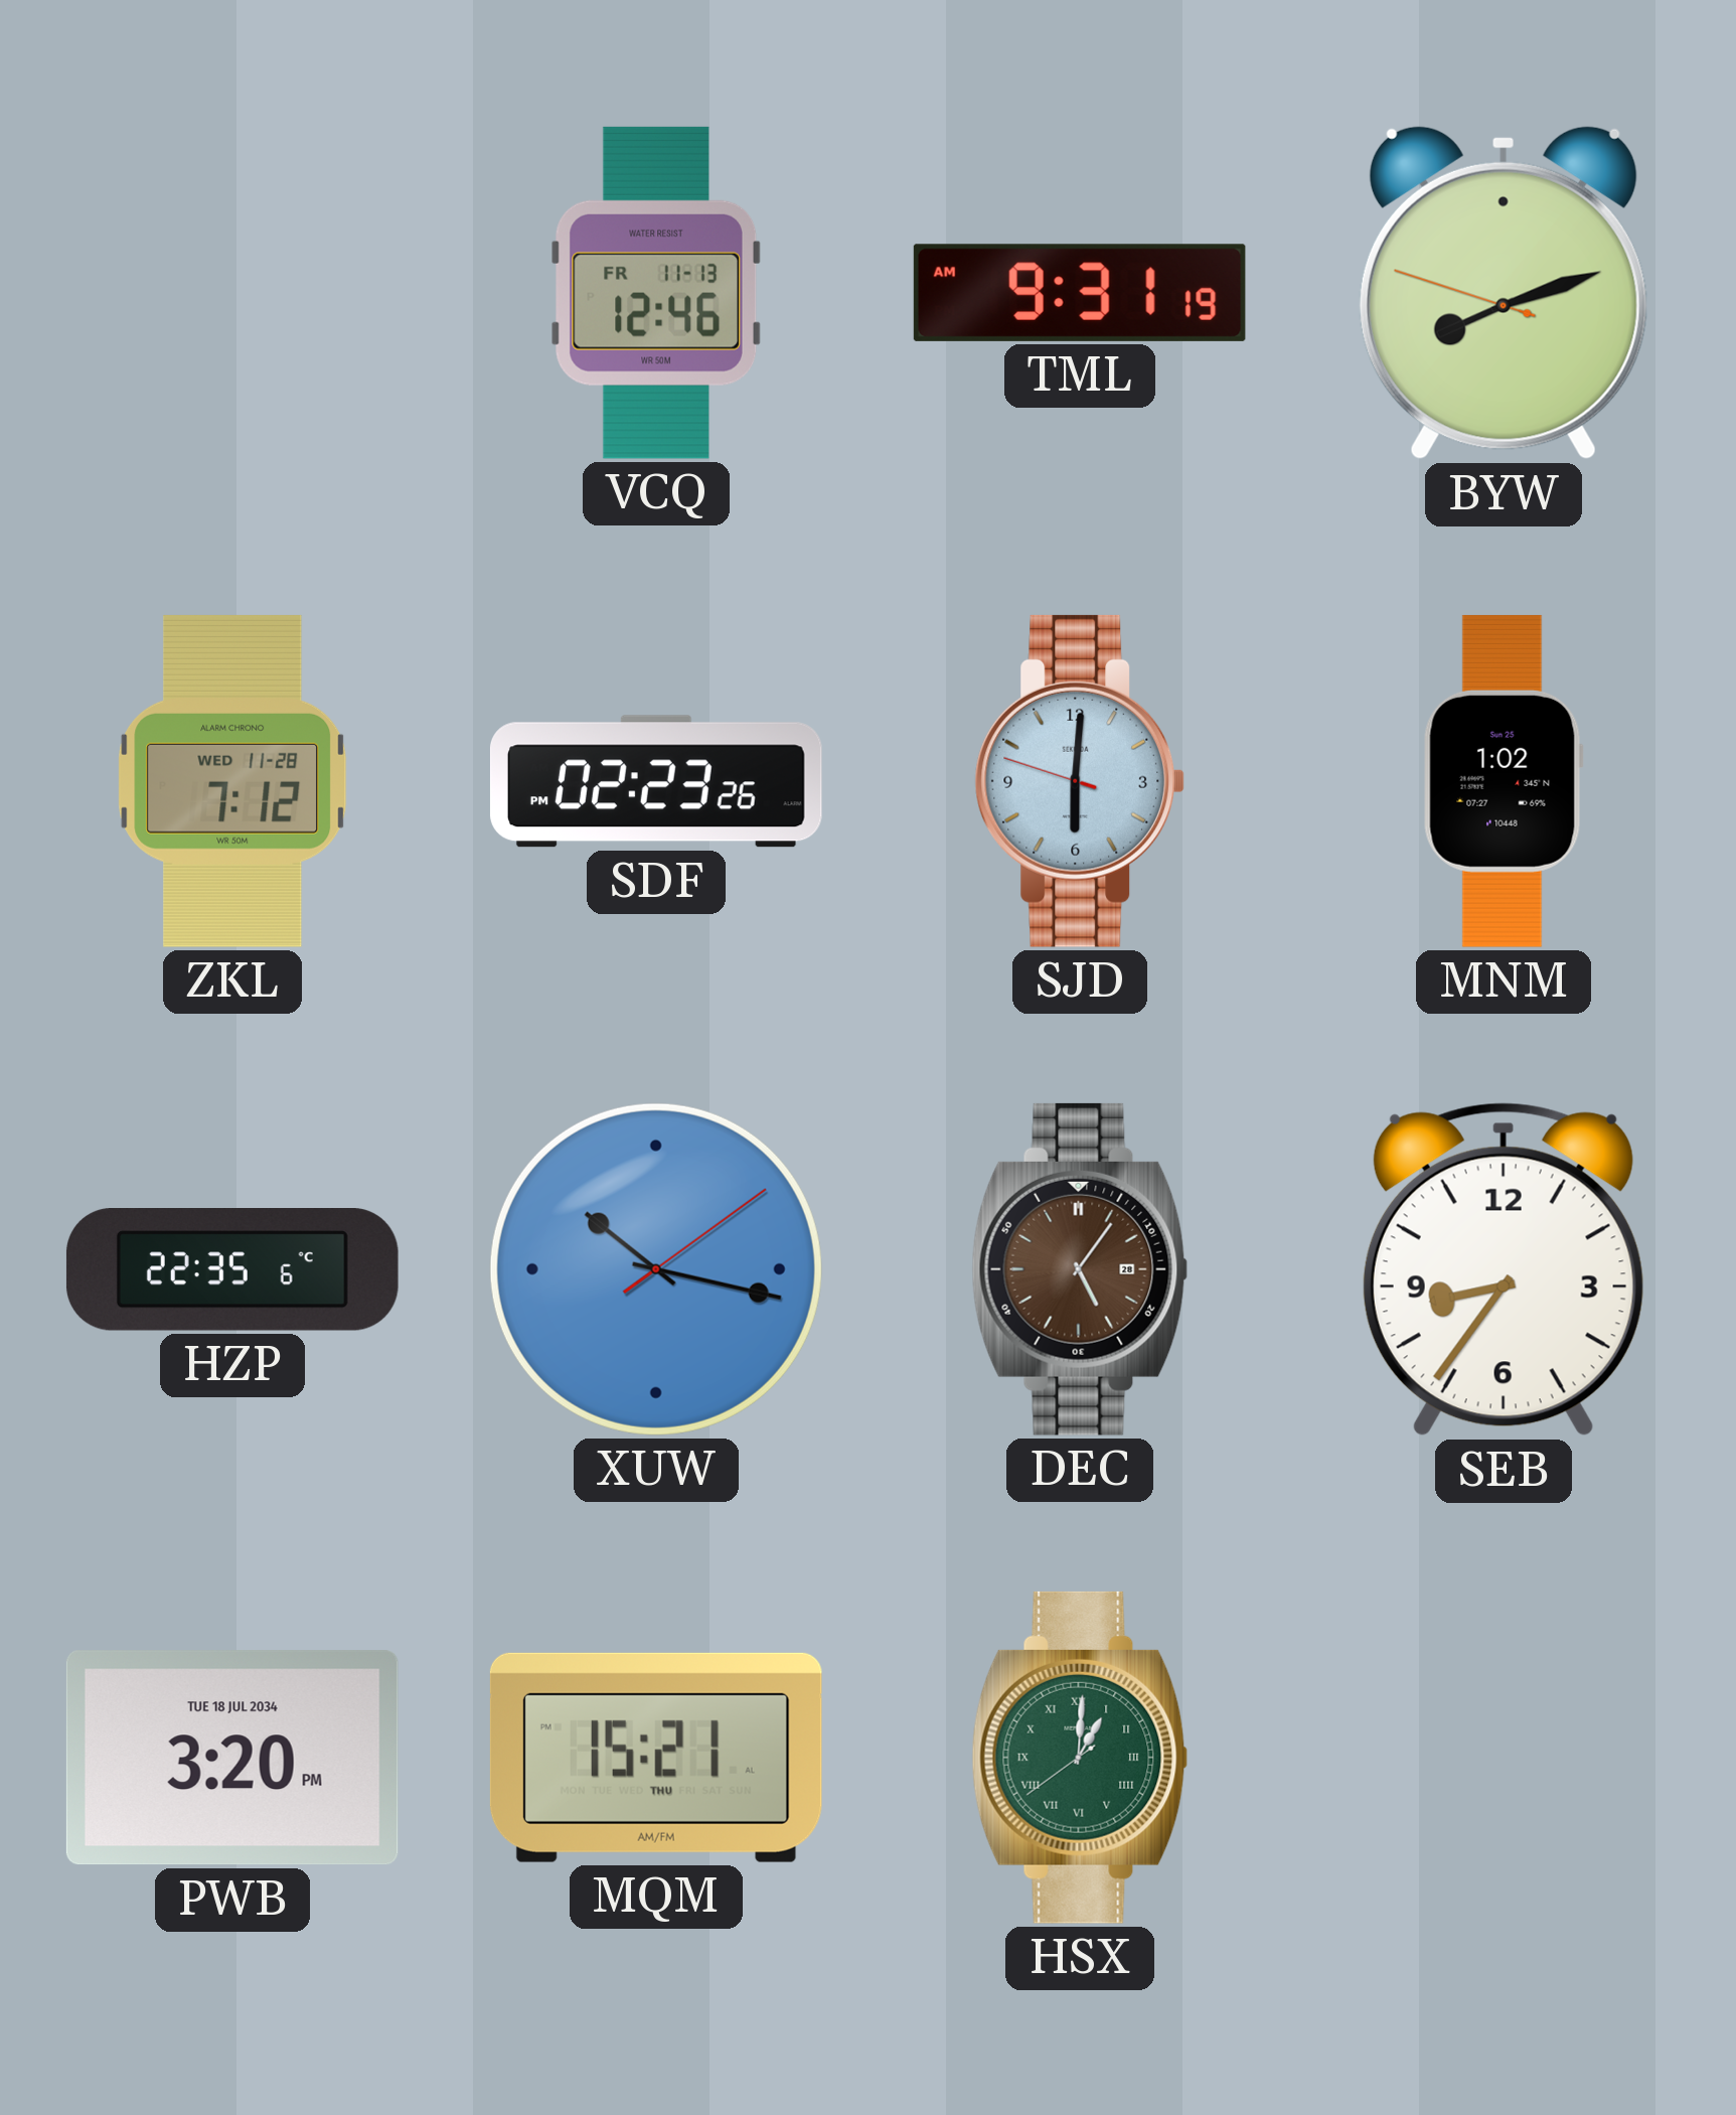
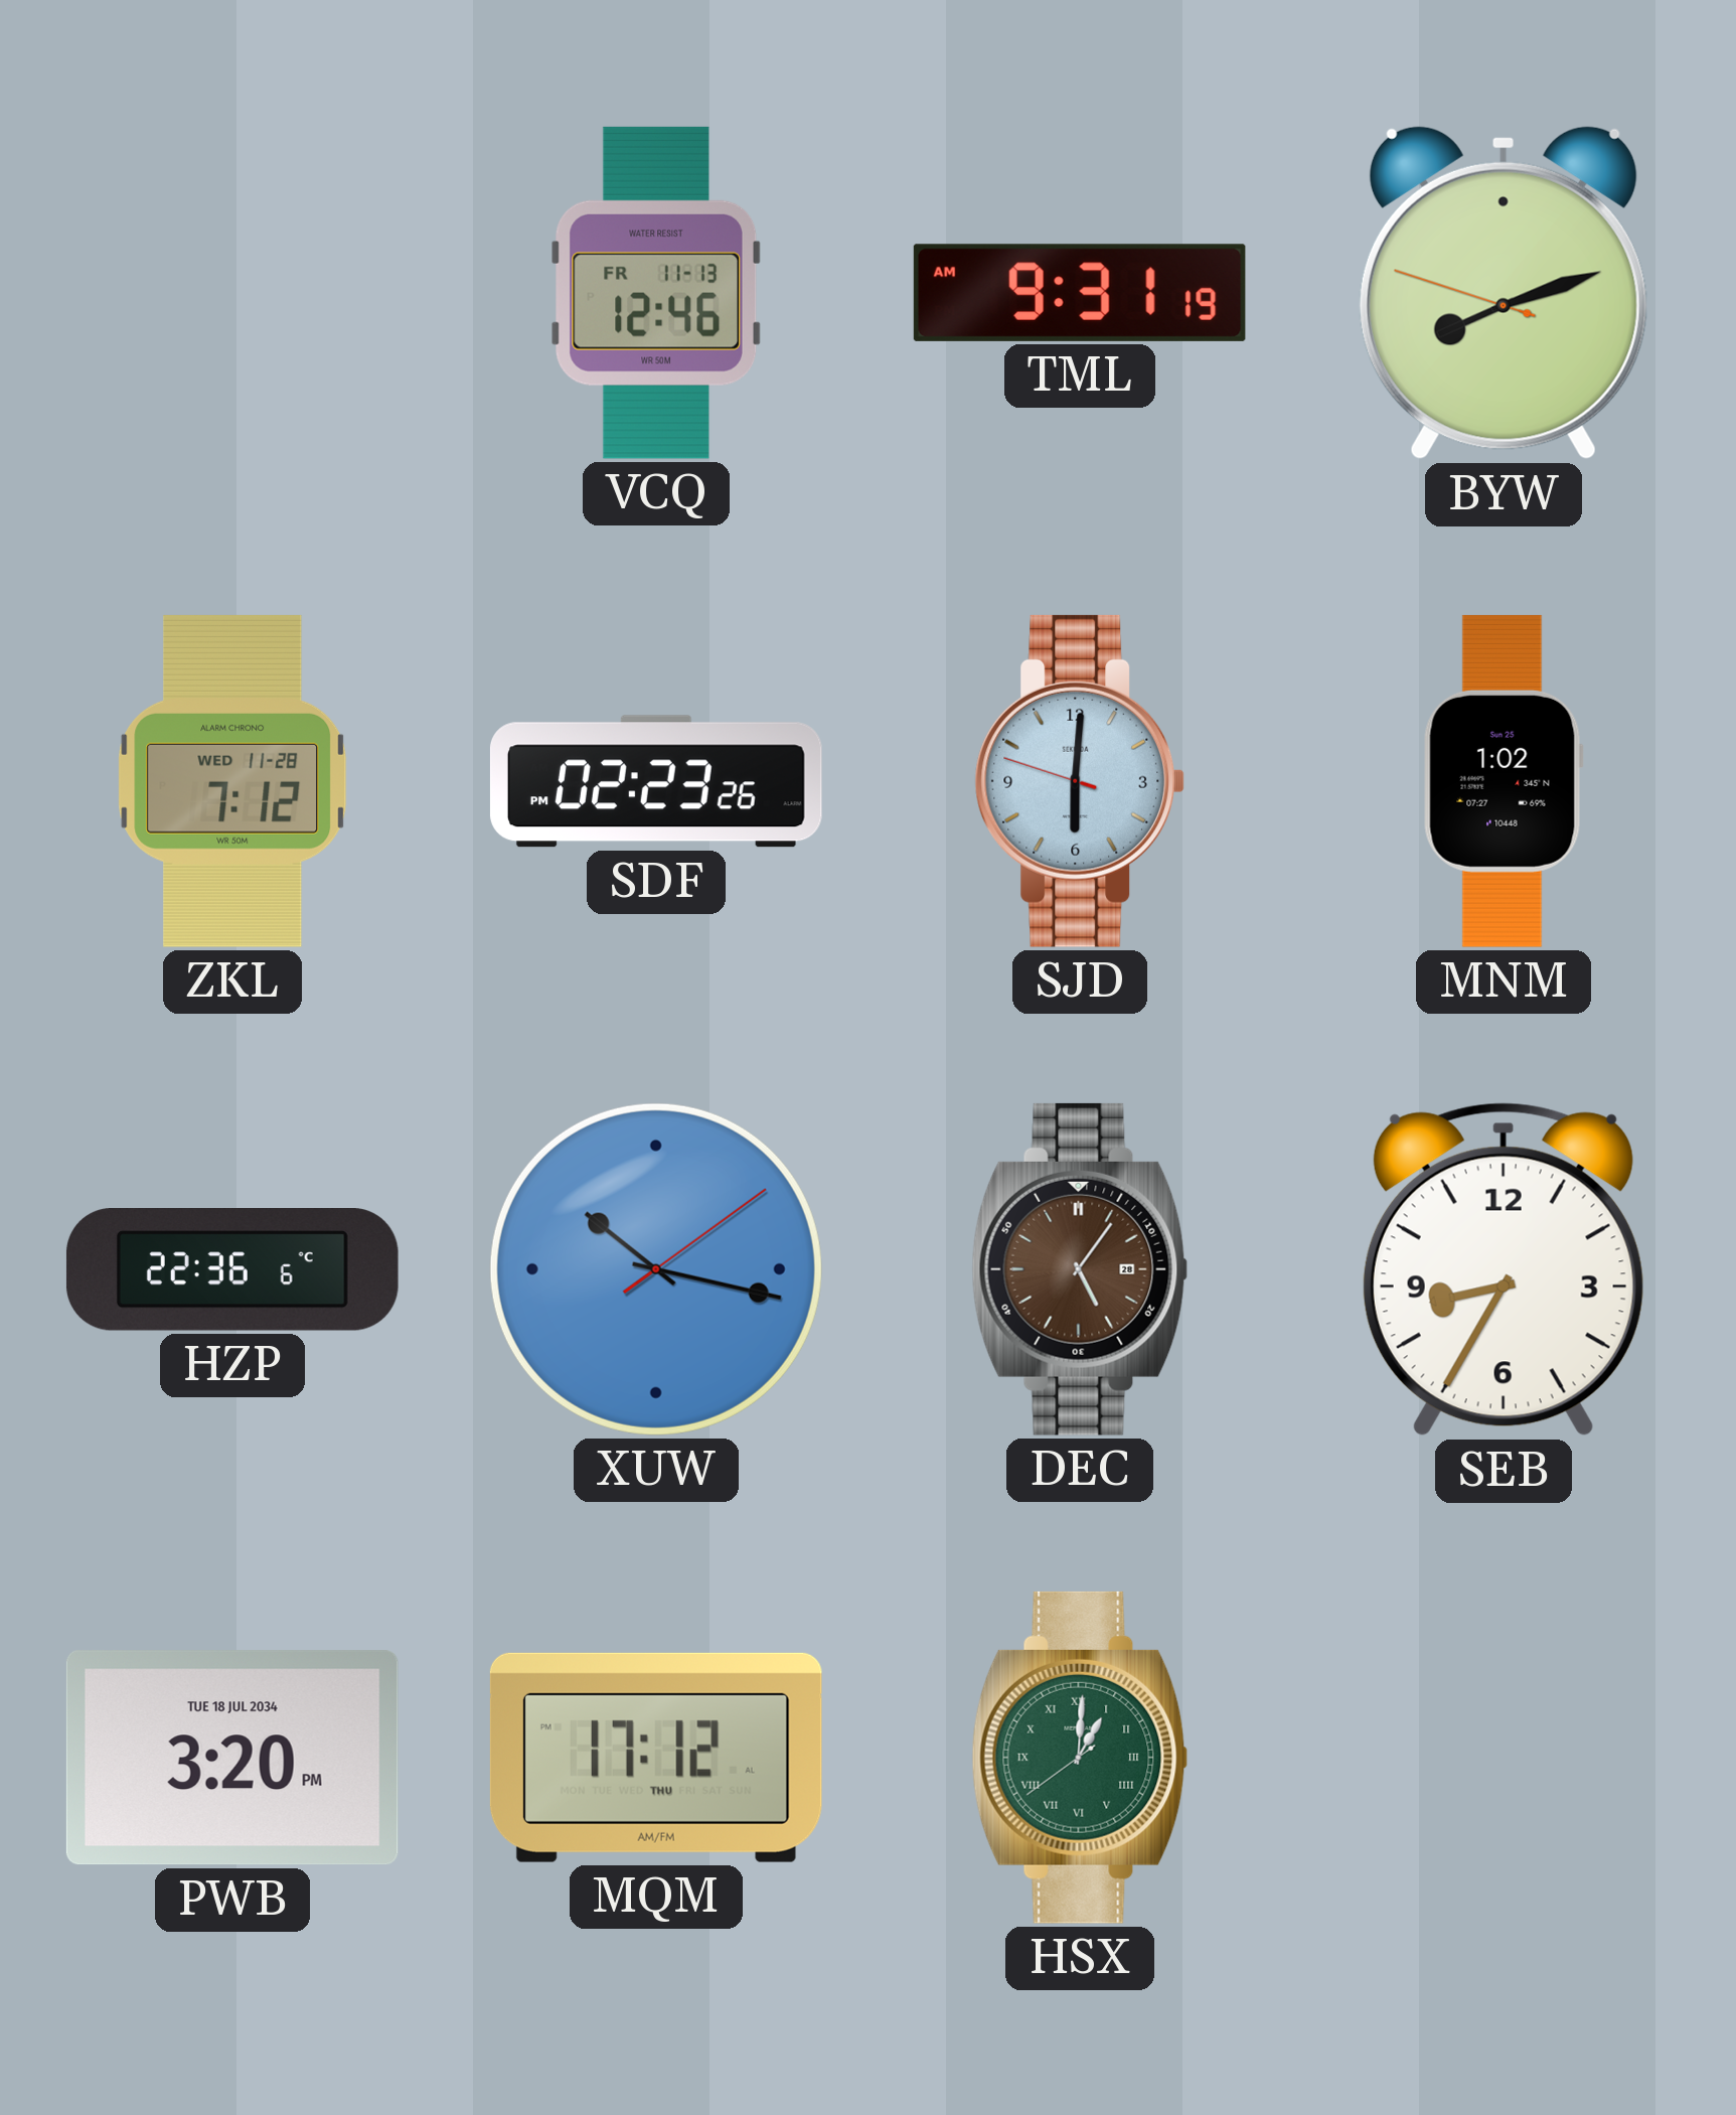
HZP: 22:35 -> 22:36 (232, 1270)
SEB: 8:36 -> 8:35 (1504, 1269)
MQM: 15:21 -> 17:12 (656, 1758)
